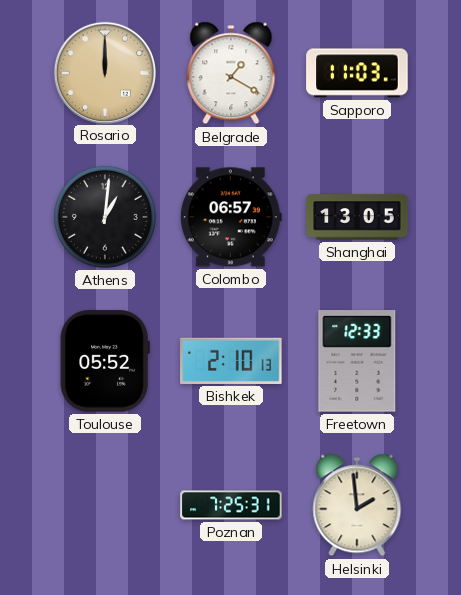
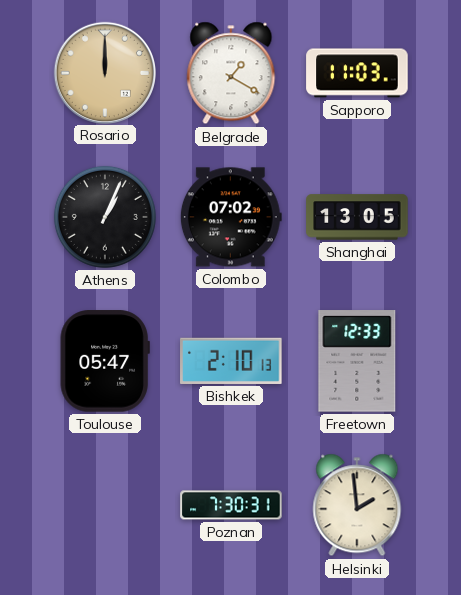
Athens: 1:01 -> 1:04 (105, 217)
Colombo: 06:57 -> 07:02 (231, 217)
Toulouse: 05:52 -> 05:47 (105, 361)
Poznan: 7:25 -> 7:30 (231, 505)
